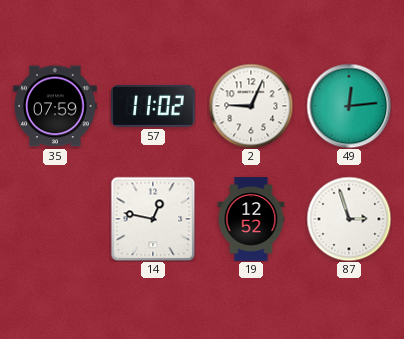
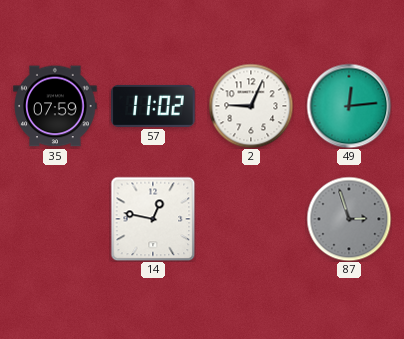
19: 12:52 -> none (251, 219)
87 dial: white -> grey (349, 219)
